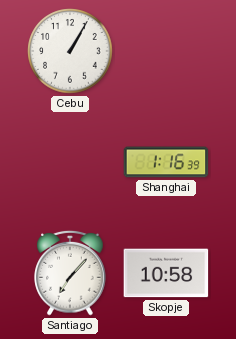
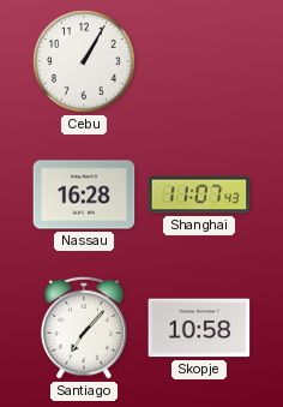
Nassau: none -> 16:28 (84, 194)
Shanghai: 1:16 -> 11:07 (199, 194)
